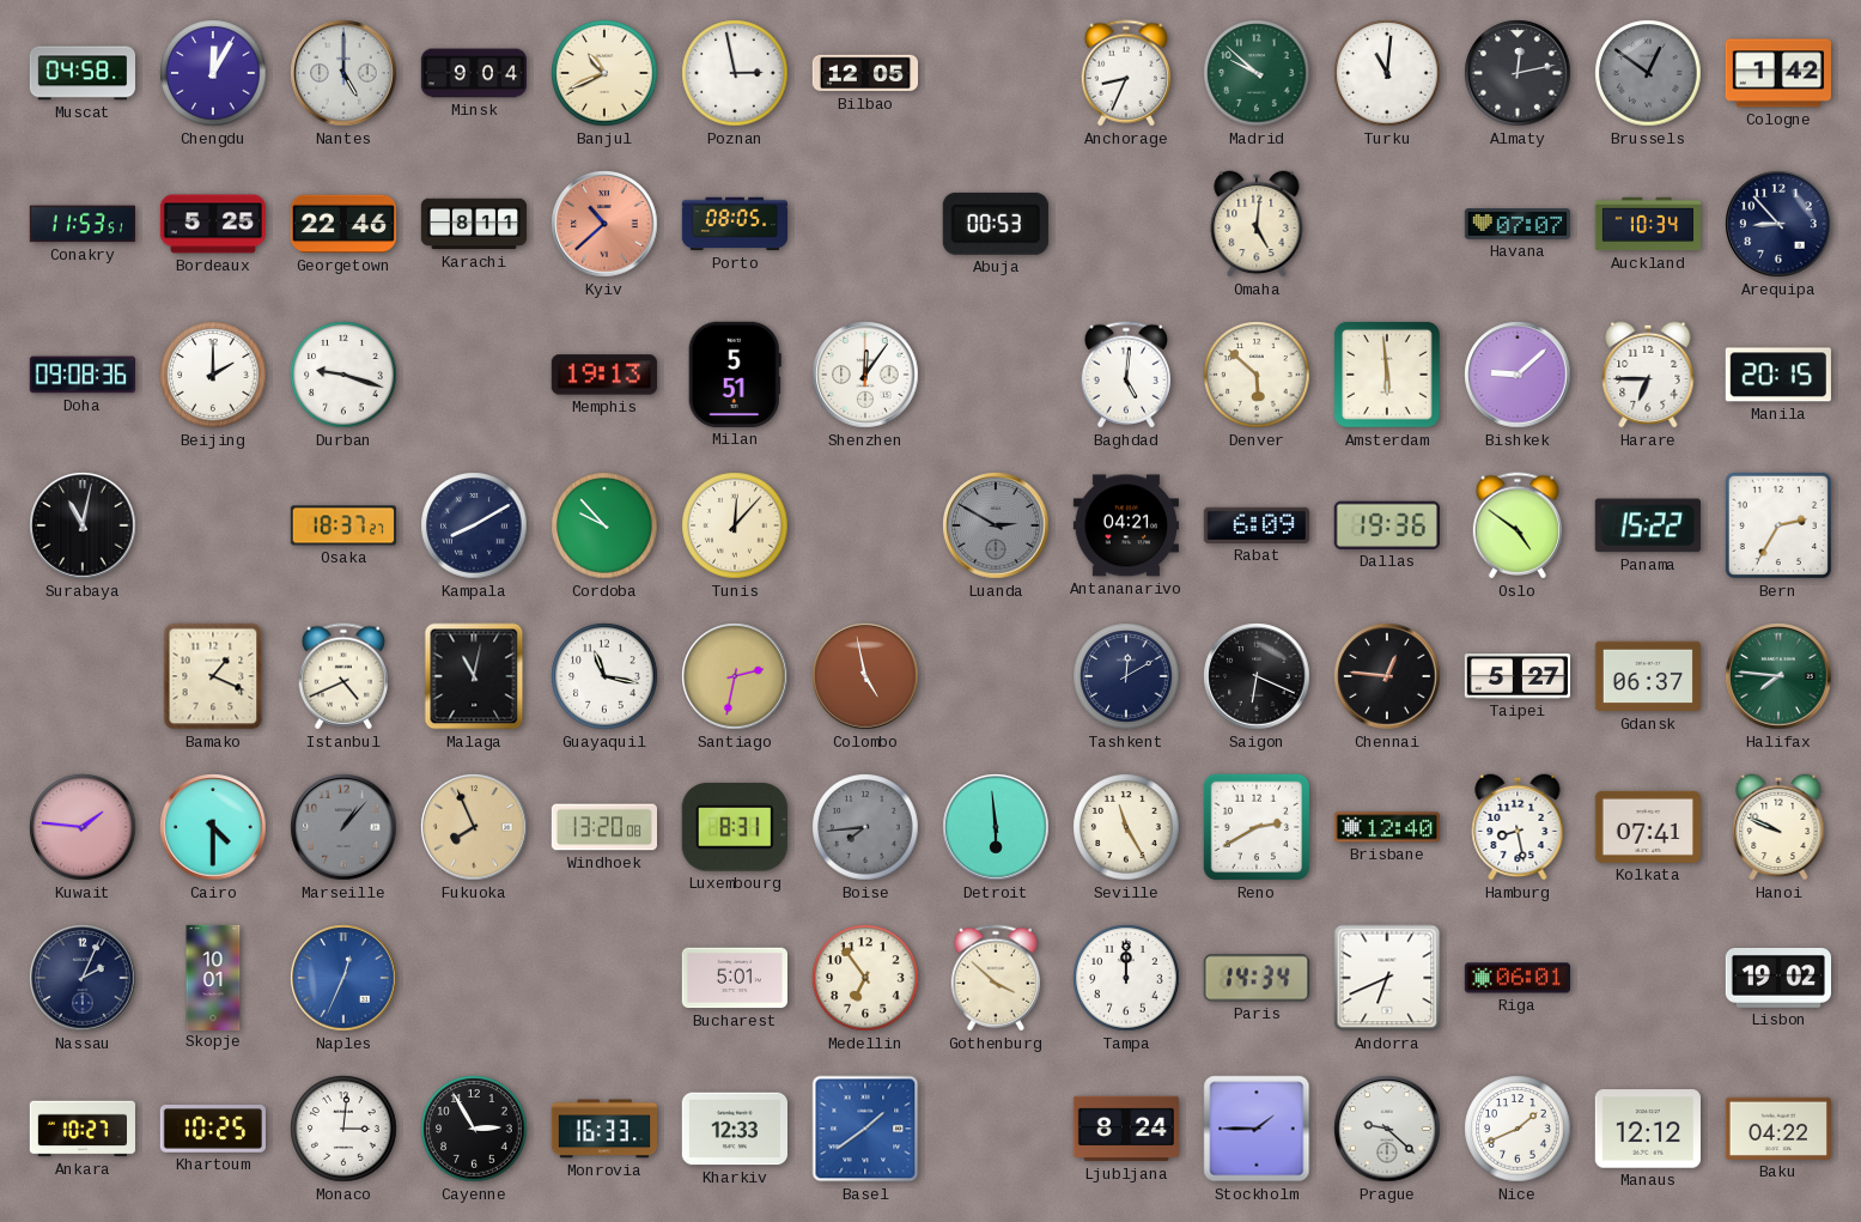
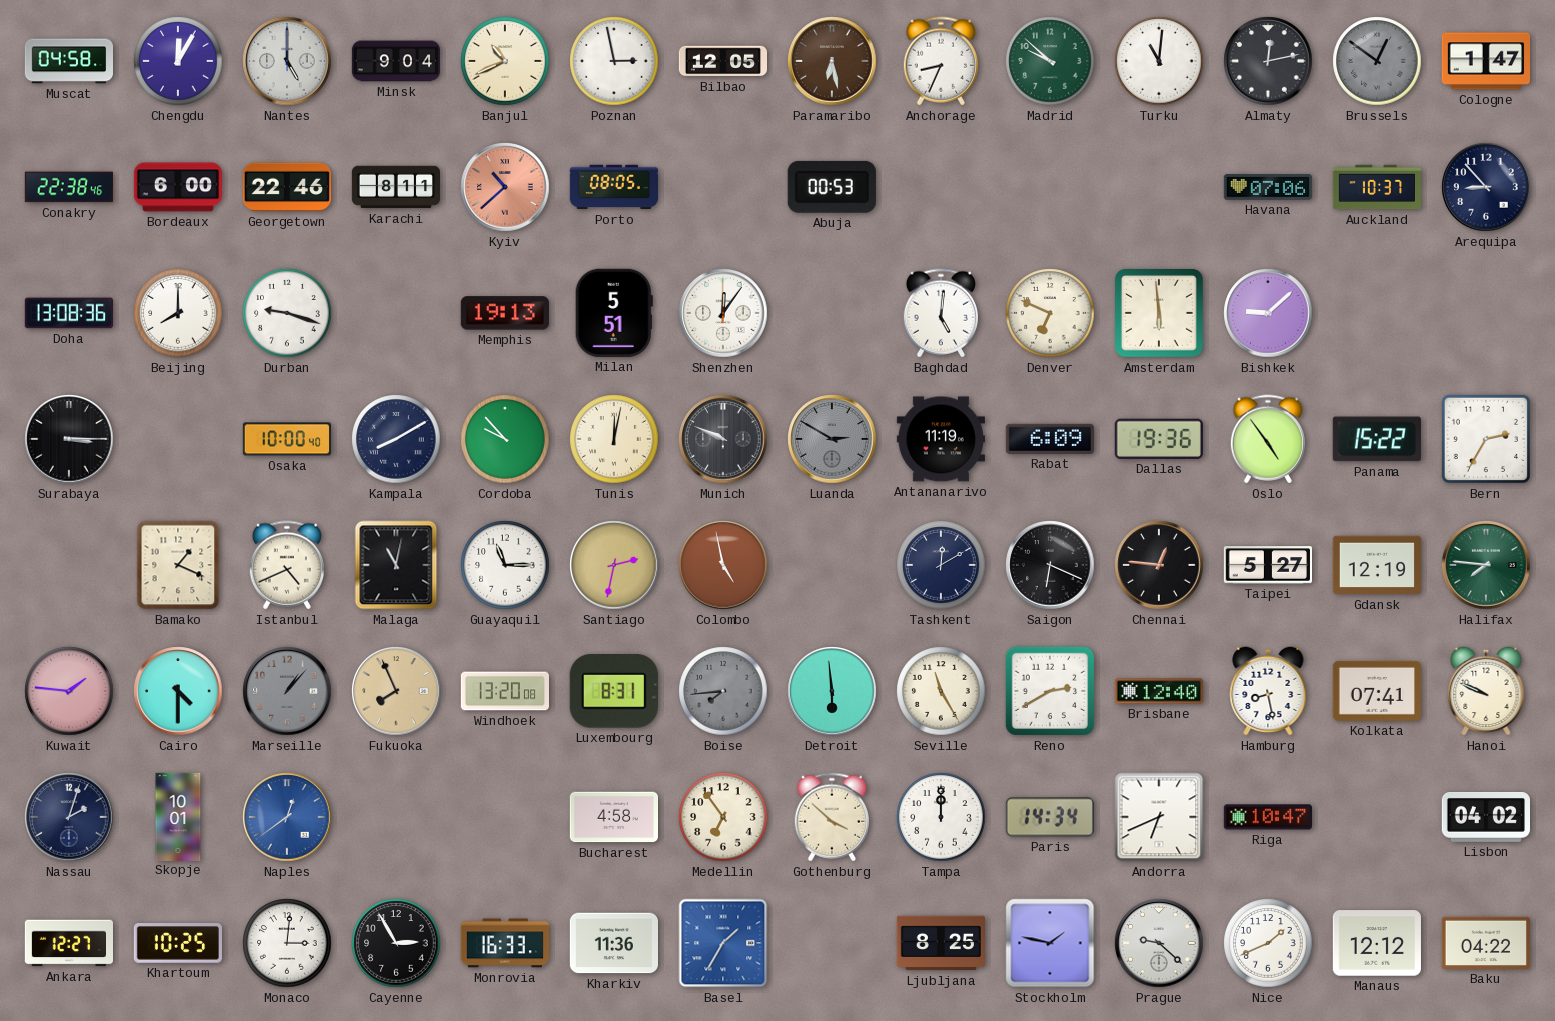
Paramaribo: none -> 6:28 (832, 61)
Cologne: 1:42 -> 1:47 (1485, 61)
Conakry: 11:53 -> 22:38 (69, 187)
Bordeaux: 5:25 -> 6:00 (177, 187)
Omaha: 5:01 -> none (1257, 224)
Havana: 07:07 -> 07:06 (1267, 187)
Auckland: 10:34 -> 10:37 (1377, 187)
Doha: 09:08 -> 13:08 (68, 313)
Beijing: 2:00 -> 8:00 (178, 313)
Denver: 5:52 -> 6:49 (1050, 313)
Harare: 6:45 -> none (1648, 375)
Manila: 20:15 -> none (1778, 375)
Surabaya: 11:02 -> 3:15 (69, 439)
Osaka: 18:37 -> 10:00 (286, 439)
Tunis: 12:07 -> 12:02 (614, 439)
Munich: none -> 9:49 (723, 439)
Antananarivo: 04:21 -> 11:19 (941, 439)
Oslo: 4:51 -> 4:54 (1267, 439)
Guayaquil: 11:17 -> 11:15 (505, 565)
Gdansk: 06:37 -> 12:19 (1376, 565)
Nassau: 2:04 -> 2:03 (69, 817)
Naples: 12:34 -> 12:39 (287, 817)
Bucharest: 5:01 -> 4:58 (613, 817)
Riga: 06:01 -> 10:47 (1267, 817)
Lisbon: 19:02 -> 04:02 (1485, 817)
Ankara: 10:27 -> 12:27 (68, 943)
Kharkiv: 12:33 -> 11:36 (613, 943)
Basel: 1:39 -> 1:35 (723, 943)
Ljubljana: 8:24 -> 8:25 (941, 943)
Stockholm: 1:45 -> 1:47 (1050, 943)
